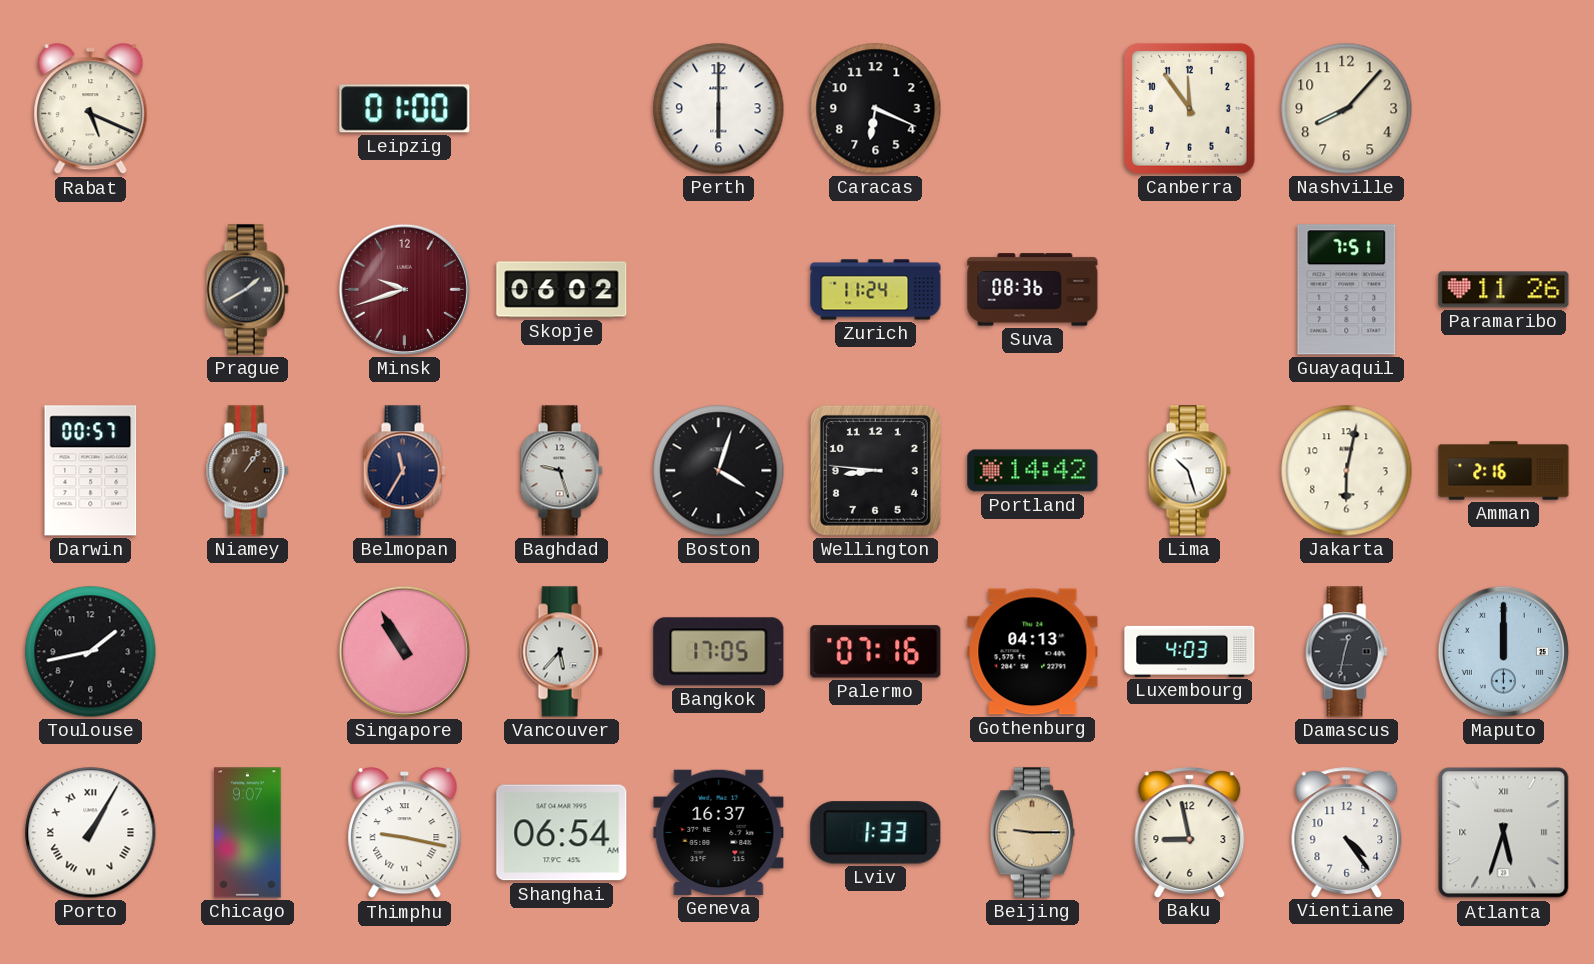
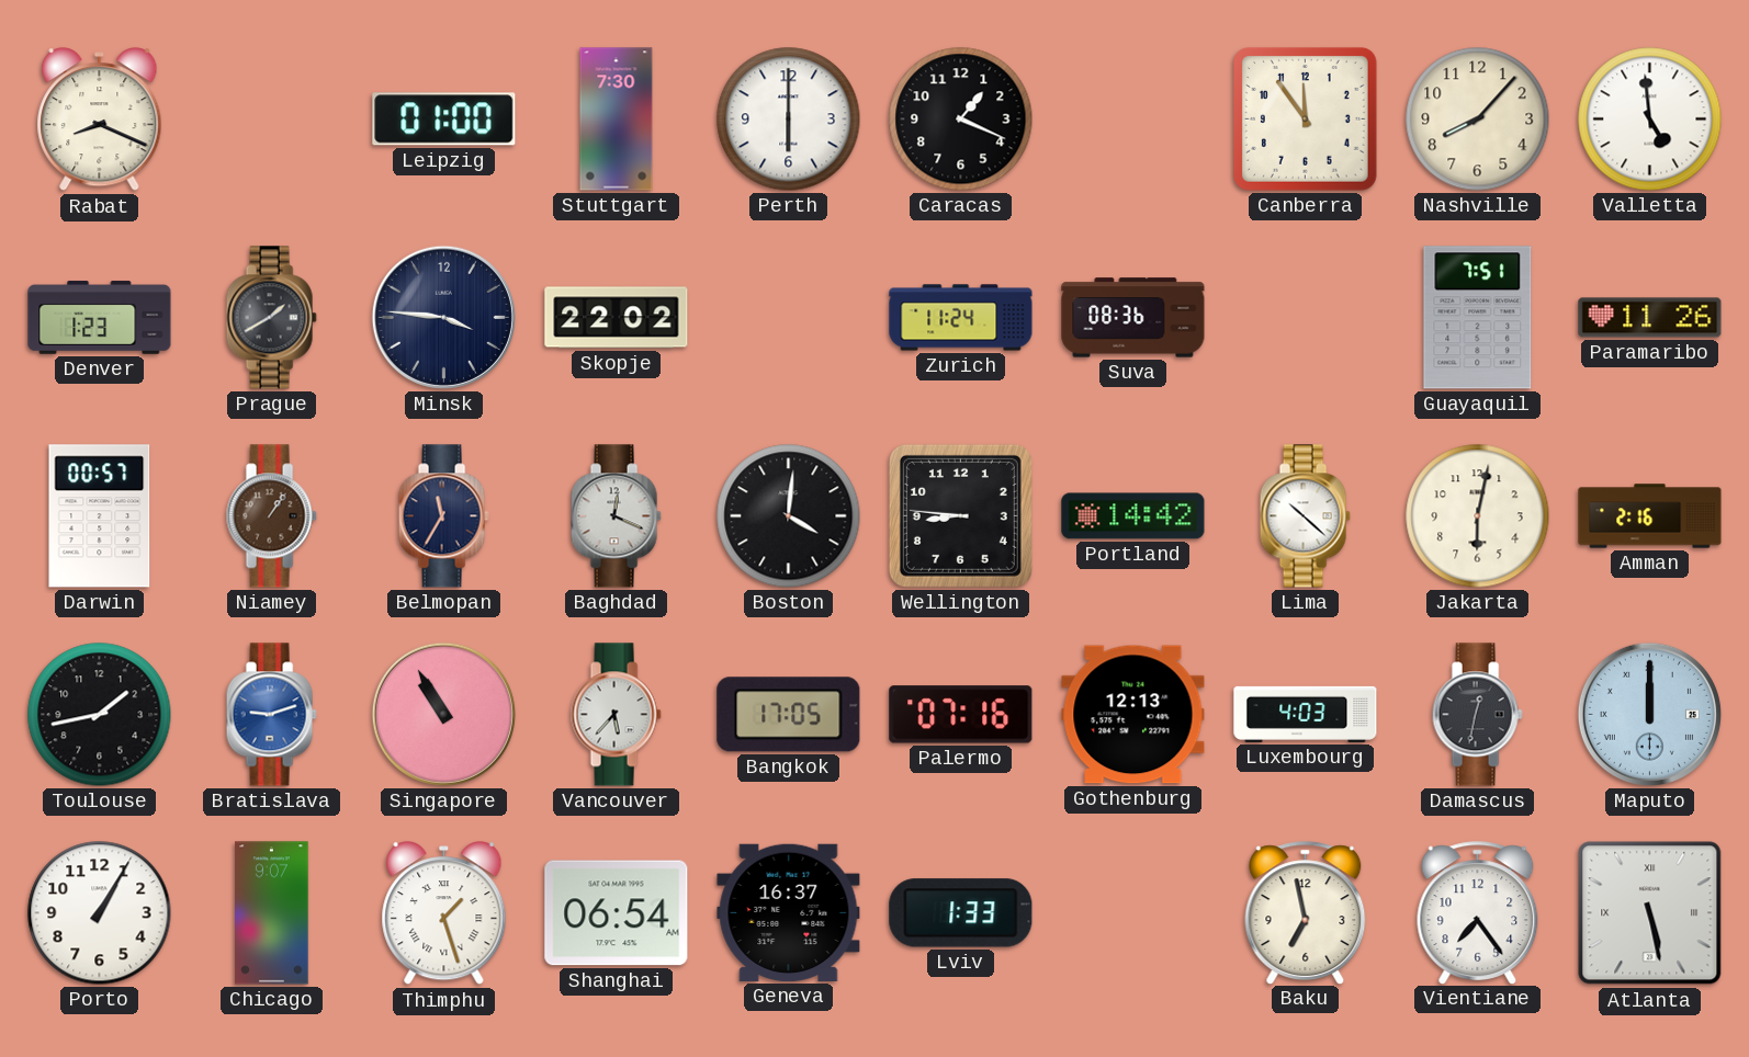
Rabat: 5:19 -> 8:19 (100, 120)
Stuttgart: none -> 7:30 (617, 120)
Caracas: 6:19 -> 1:19 (961, 120)
Valletta: none -> 4:59 (1650, 120)
Denver: none -> 1:23 (100, 318)
Minsk: 9:42 -> 3:46 (443, 317)
Minsk dial: burgundy -> navy (443, 317)
Skopje: 06:02 -> 22:02 (617, 318)
Baghdad: 9:27 -> 12:19 (616, 516)
Boston: 4:03 -> 4:01 (789, 516)
Lima: 10:27 -> 10:22 (1305, 516)
Bratislava: none -> 9:12 (271, 715)
Gothenburg: 04:13 -> 12:13 (1133, 715)
Porto numerals: Roman -> Arabic (100, 913)
Thimphu: 9:17 -> 1:27 (444, 913)
Beijing: 9:15 -> none (1032, 833)
Baku: 8:58 -> 6:58 (1306, 912)
Vientiane: 4:24 -> 7:24 (1478, 912)
Atlanta: 5:33 -> 5:28 (1650, 913)
